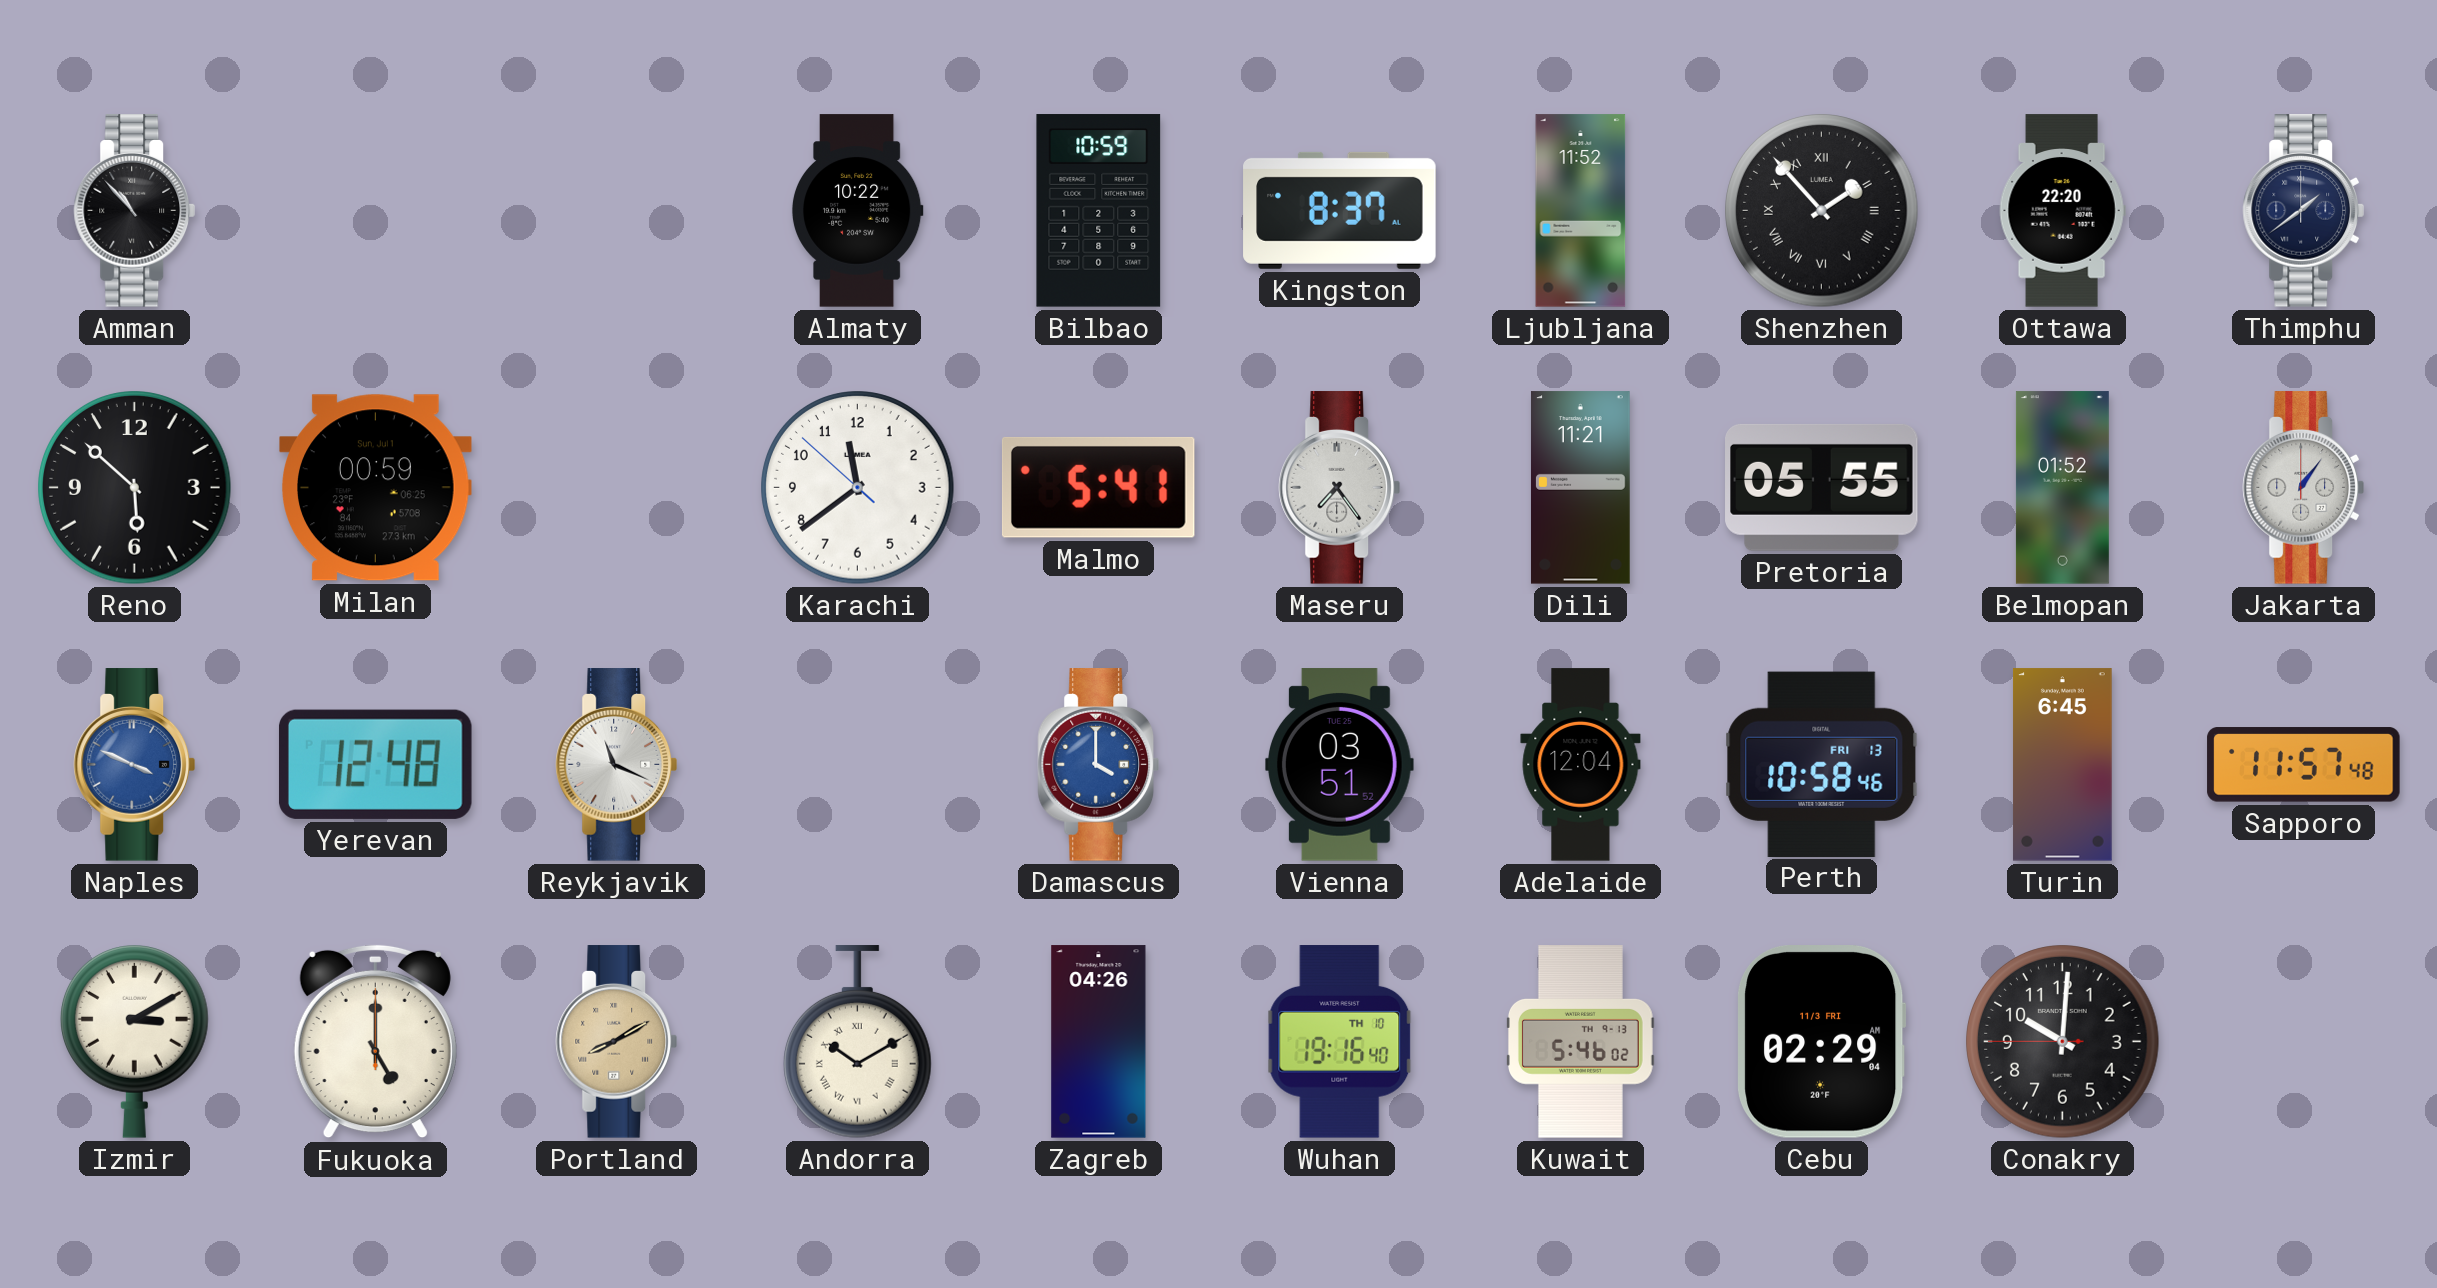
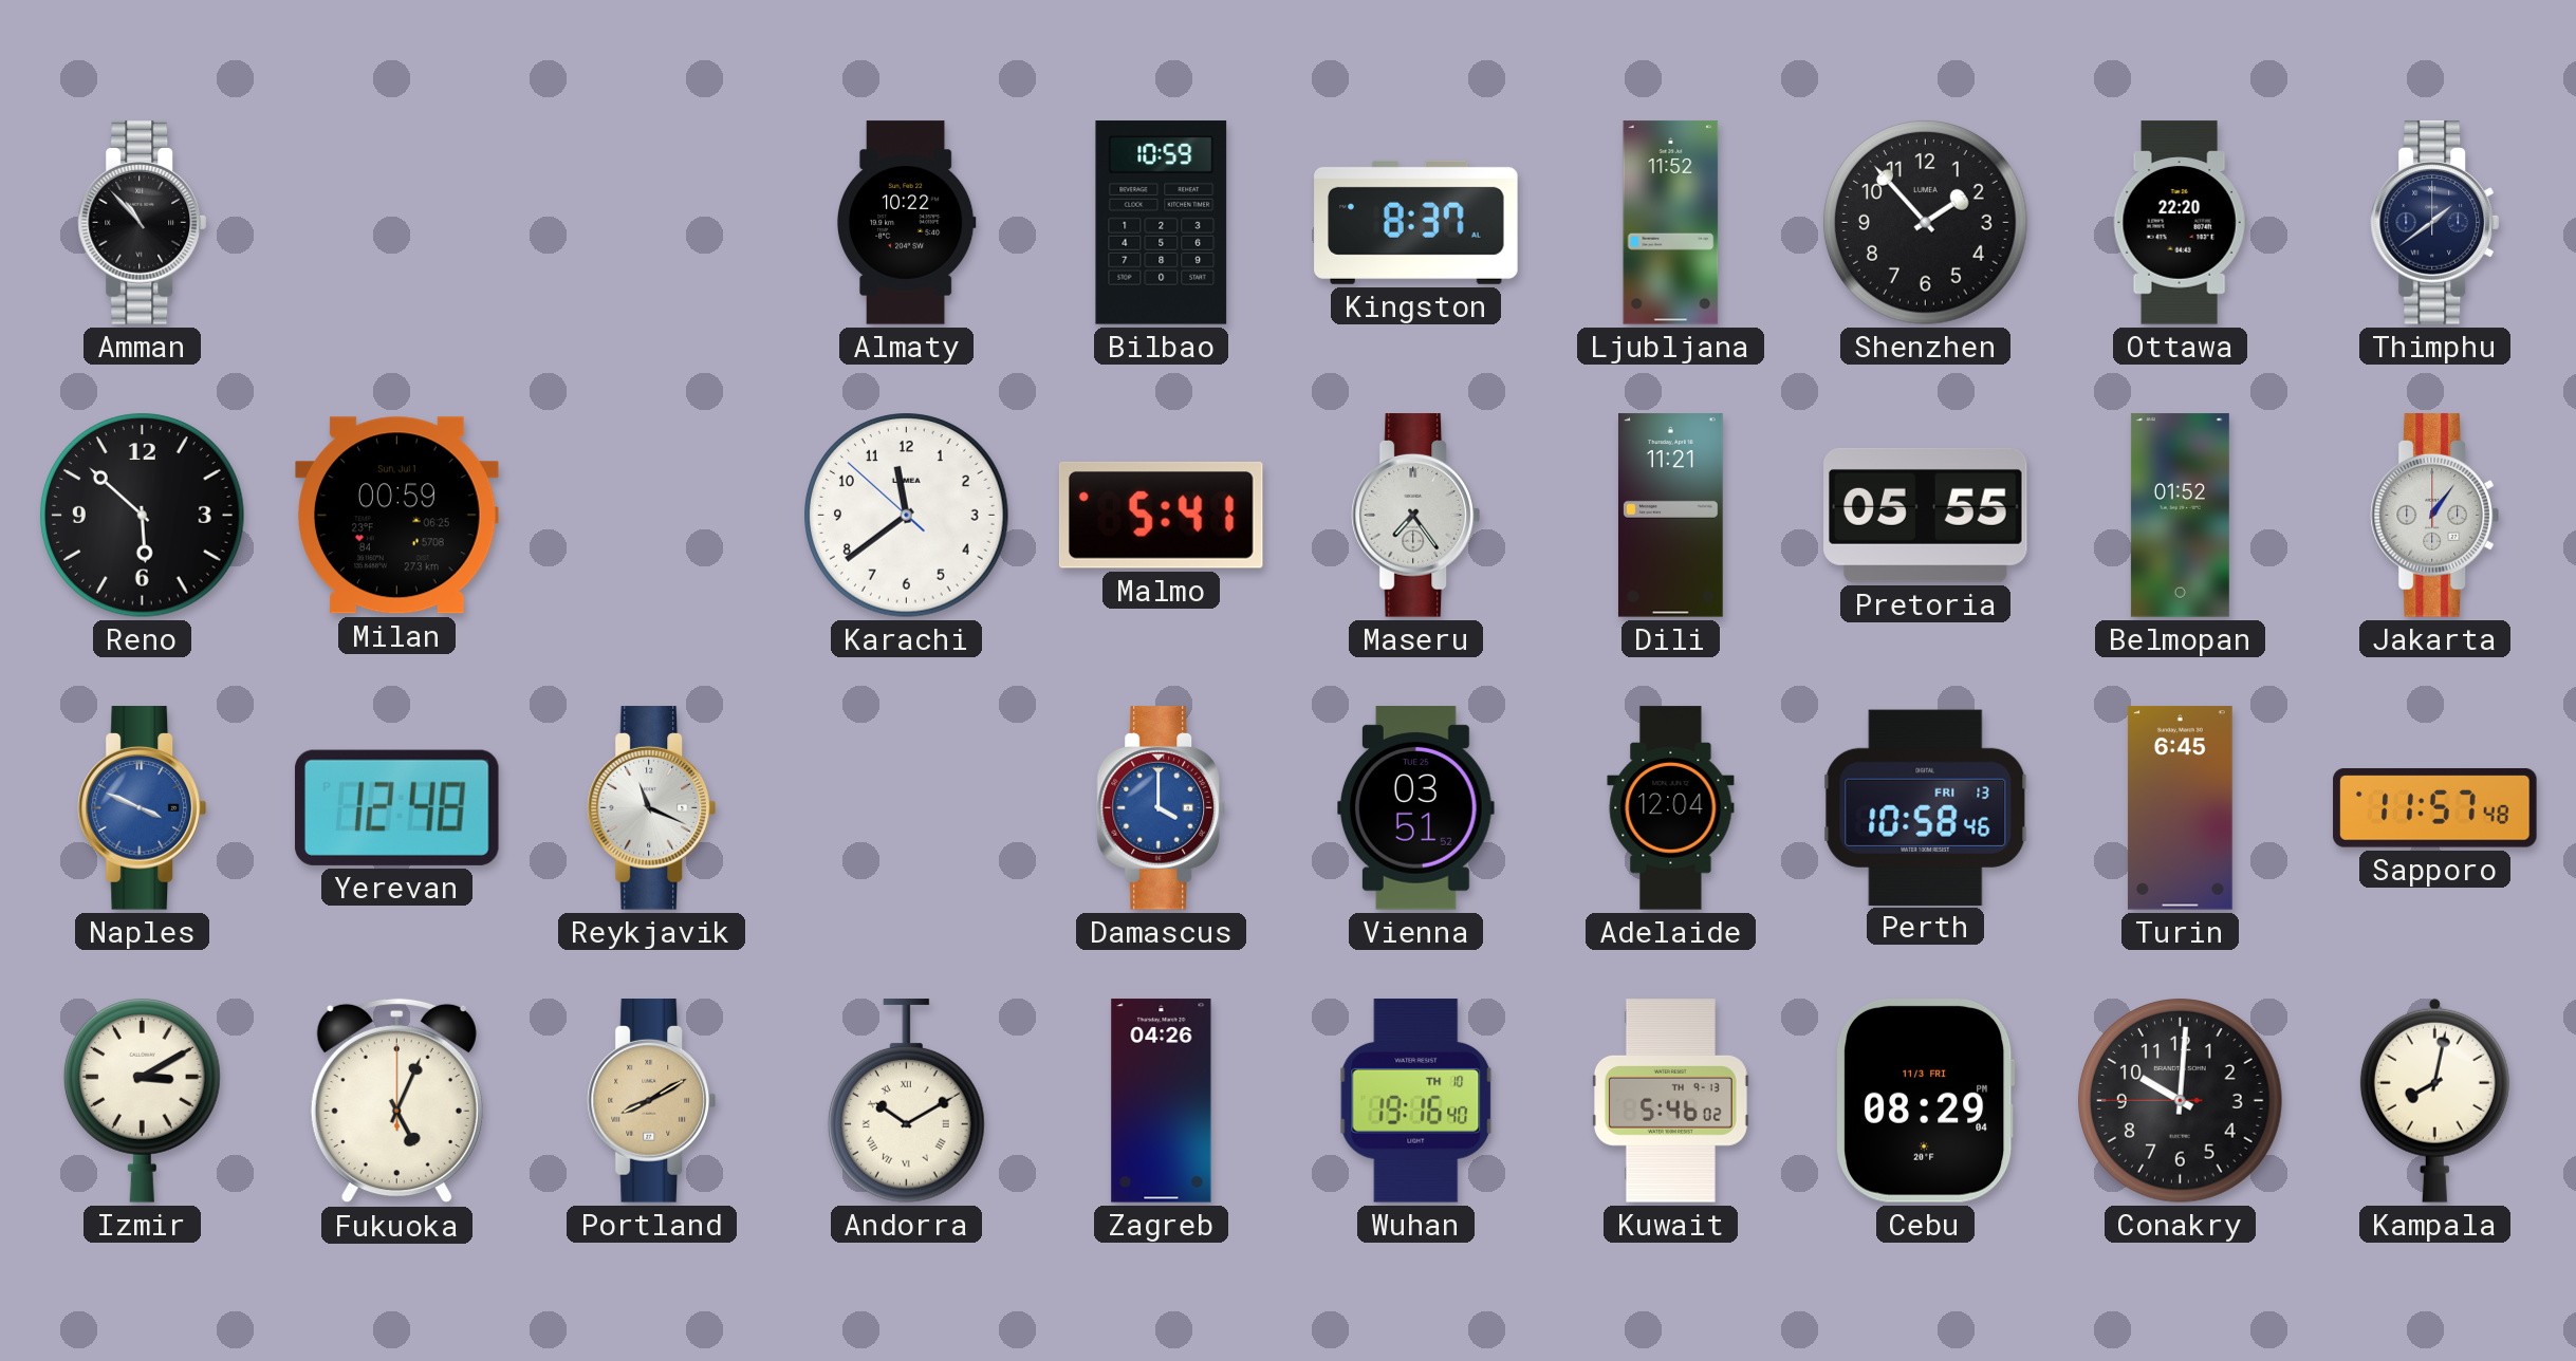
Shenzhen numerals: Roman -> Arabic (1926, 223)
Fukuoka: 5:00 -> 5:04 (396, 1101)
Cebu: 02:29 -> 08:29 (1926, 1101)
Kampala: none -> 8:02 (2434, 1100)
